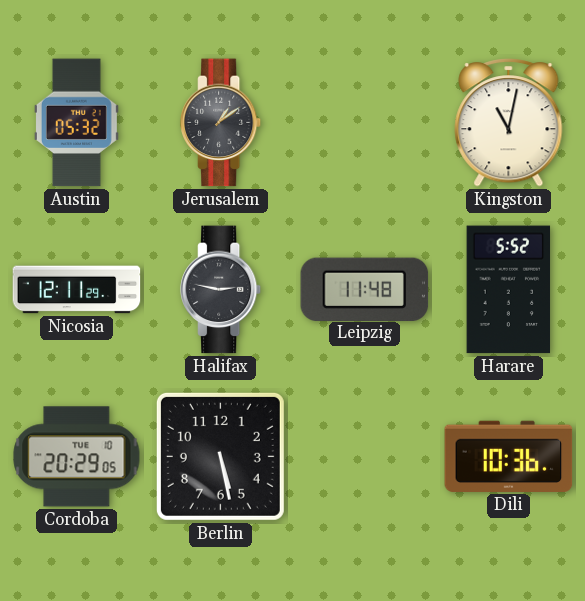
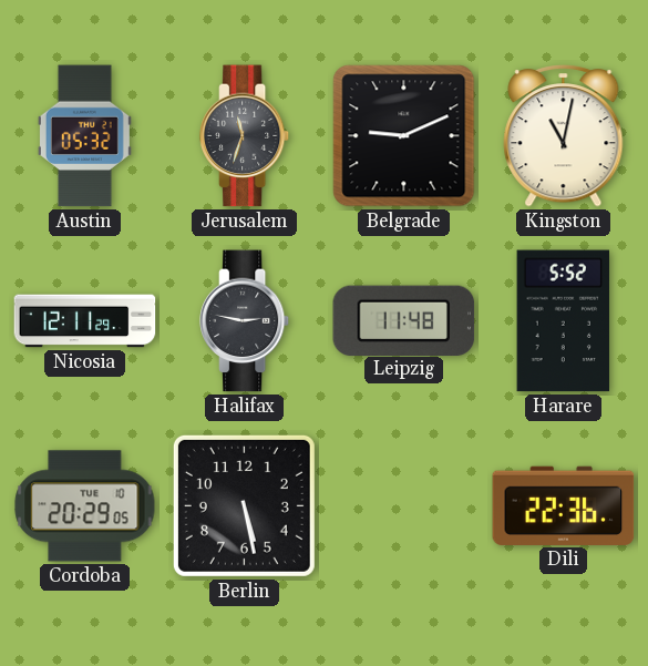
Jerusalem: 1:09 -> 11:33 (245, 136)
Belgrade: none -> 9:11 (404, 136)
Dili: 10:36 -> 22:36 (564, 505)
